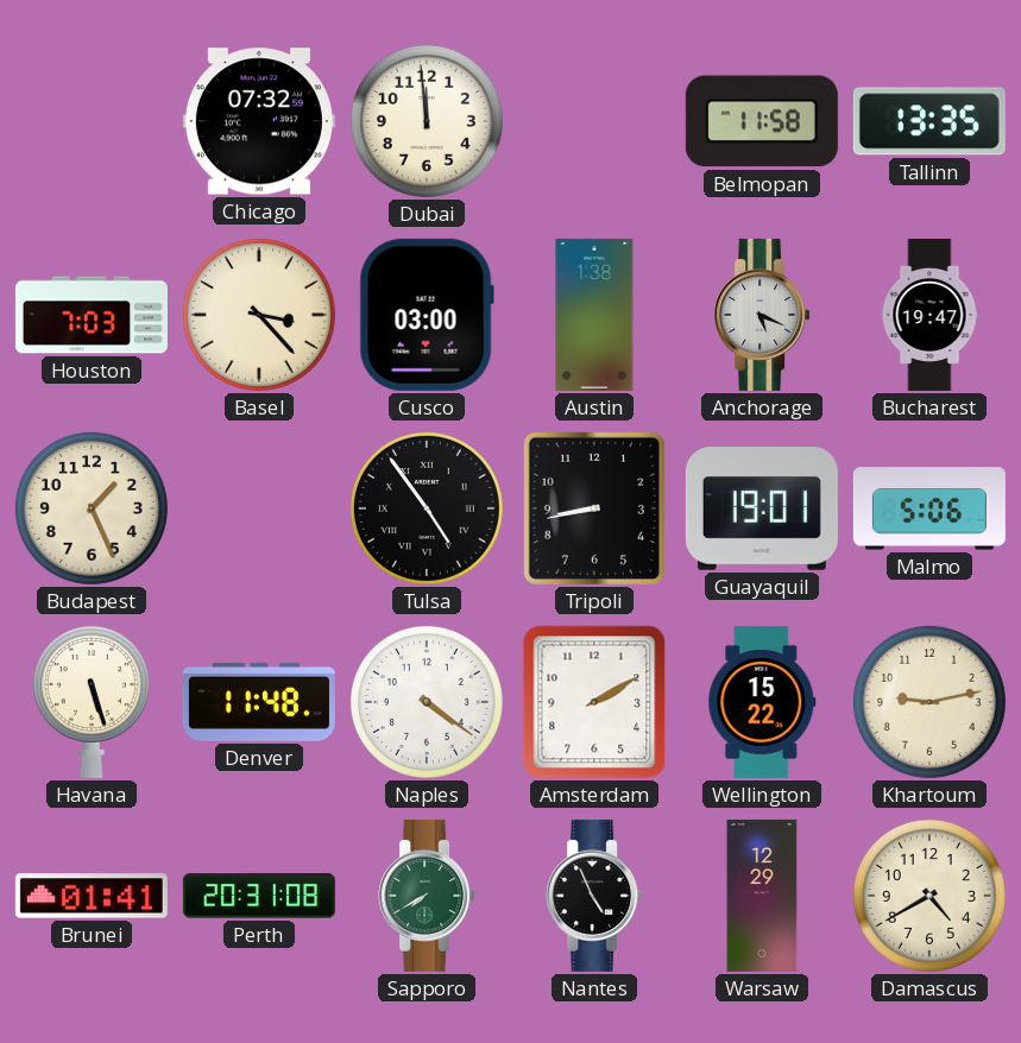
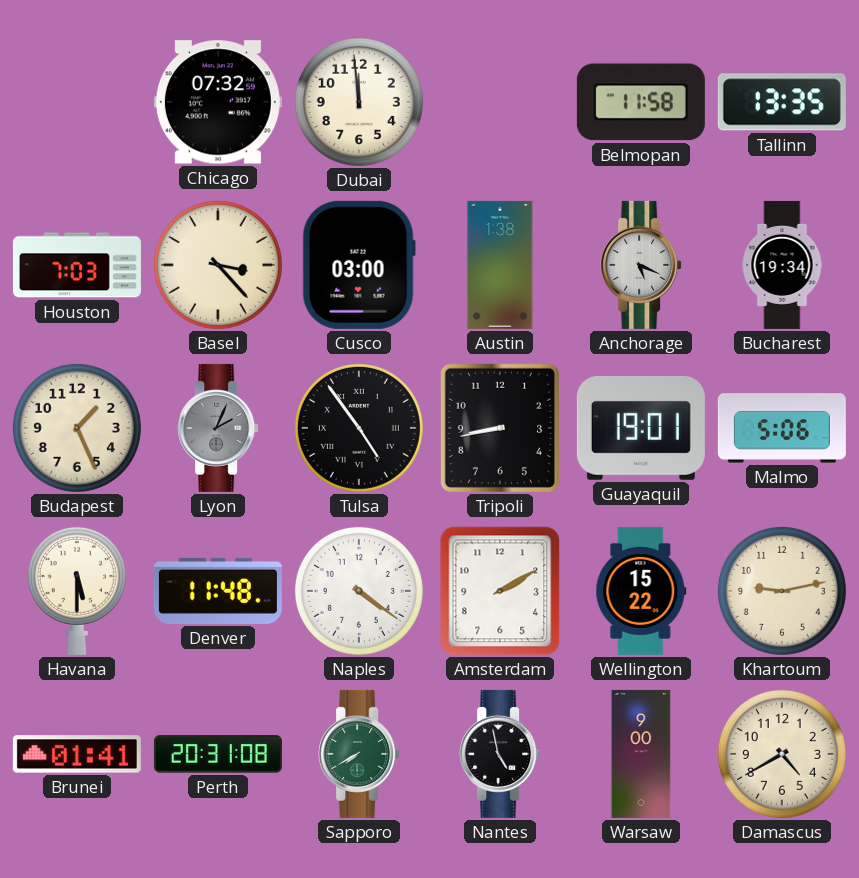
Bucharest: 19:47 -> 19:34 (782, 265)
Lyon: none -> 2:04 (218, 428)
Havana: 5:27 -> 5:30 (77, 590)
Nantes: 4:56 -> 4:58 (500, 754)
Warsaw: 12:29 -> 9:00 (641, 754)
